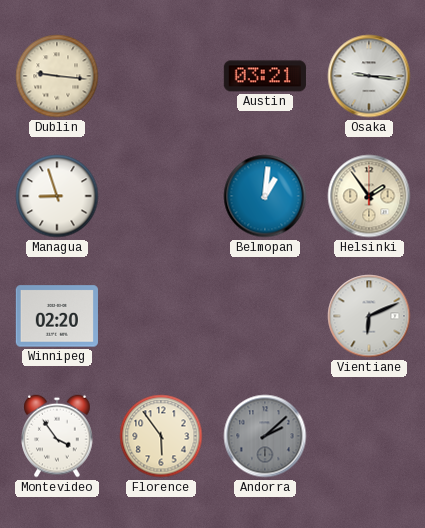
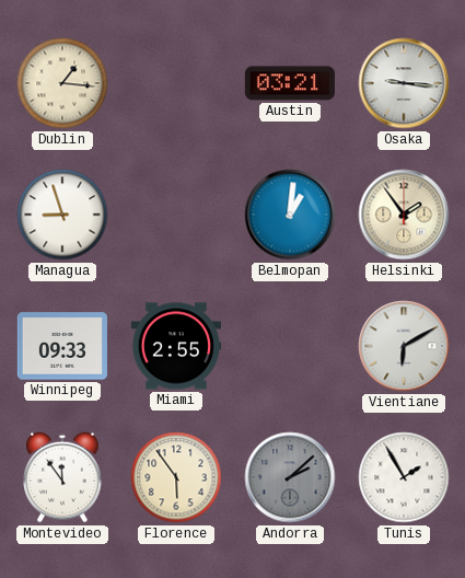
Dublin: 9:16 -> 1:16 (62, 83)
Winnipeg: 02:20 -> 09:33 (62, 346)
Miami: none -> 2:55 (175, 346)
Vientiane: 6:11 -> 6:10 (404, 346)
Montevideo: 3:54 -> 11:54 (62, 477)
Tunis: none -> 1:55 (404, 477)
